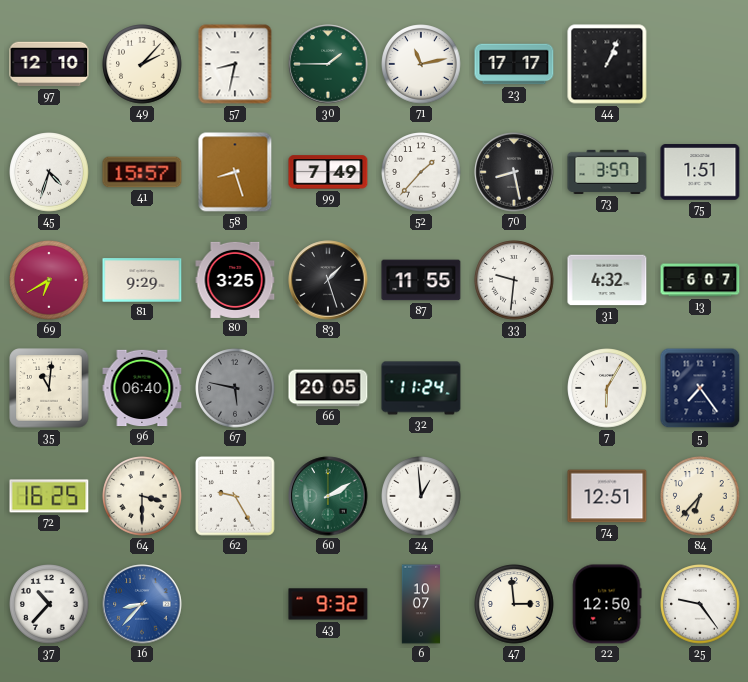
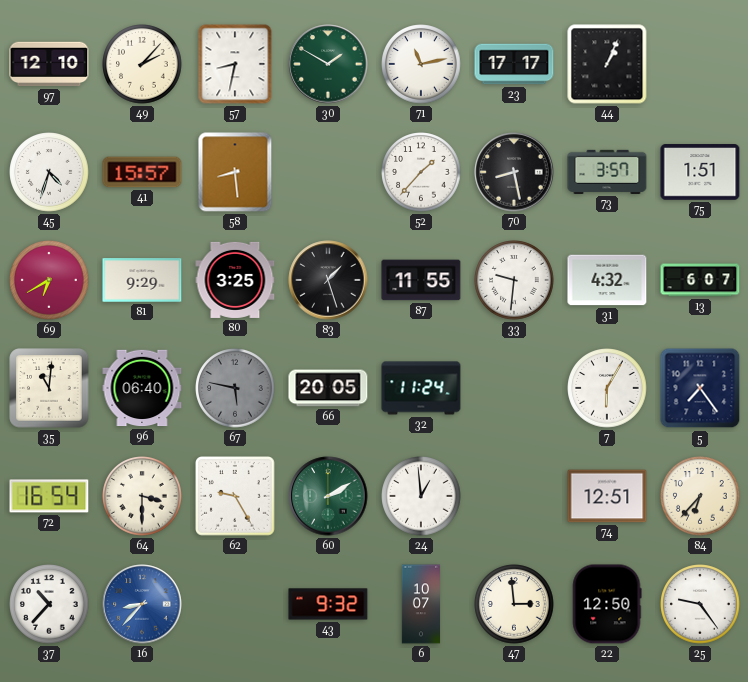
30: 1:45 -> 1:50 (328, 64)
58: 8:27 -> 8:29 (235, 172)
99: 7:49 -> none (328, 172)
72: 16:25 -> 16:54 (49, 496)
